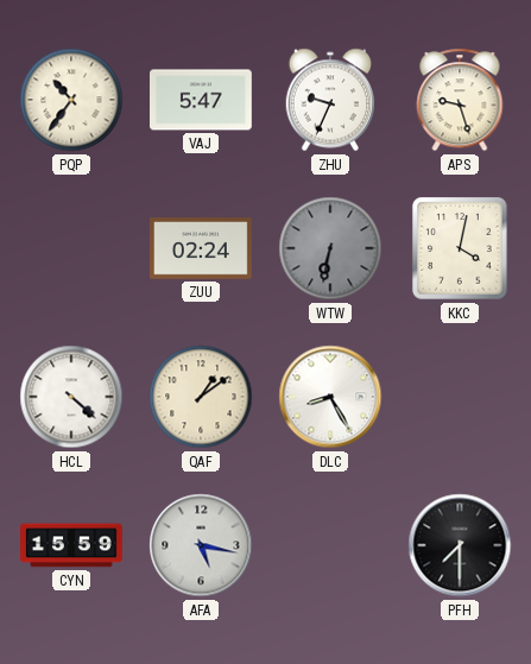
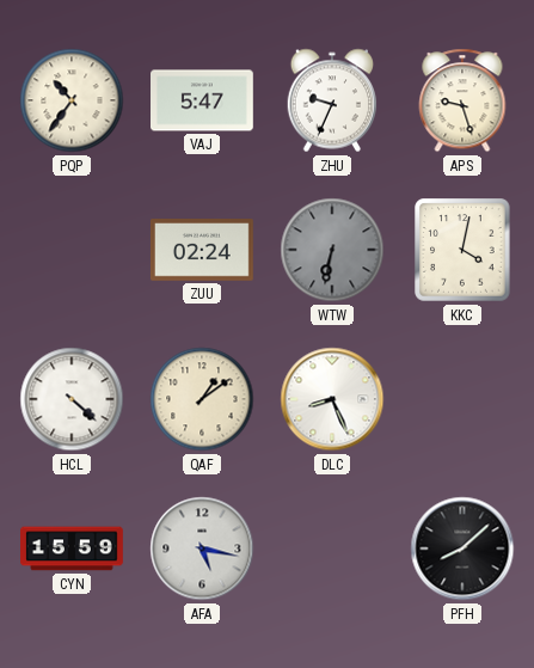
DLC: 8:25 -> 8:26 (332, 399)
PFH: 7:30 -> 8:08 (462, 549)
